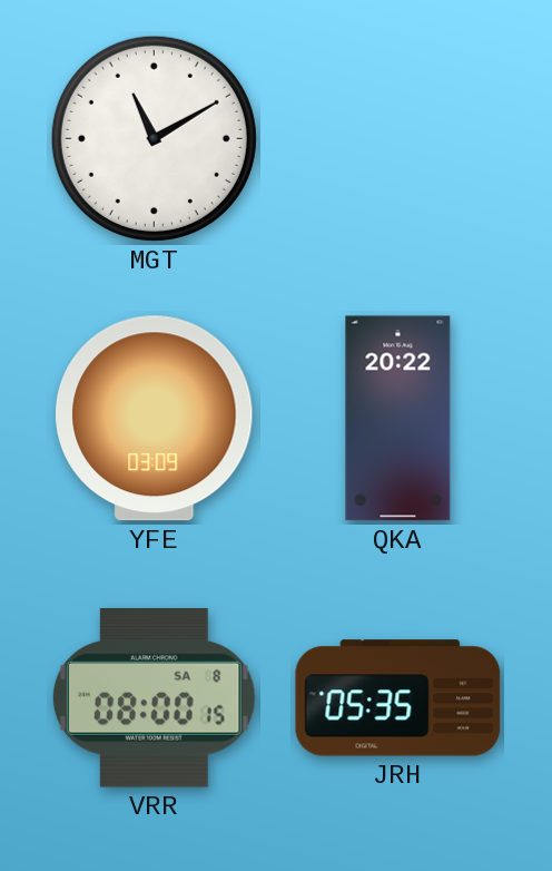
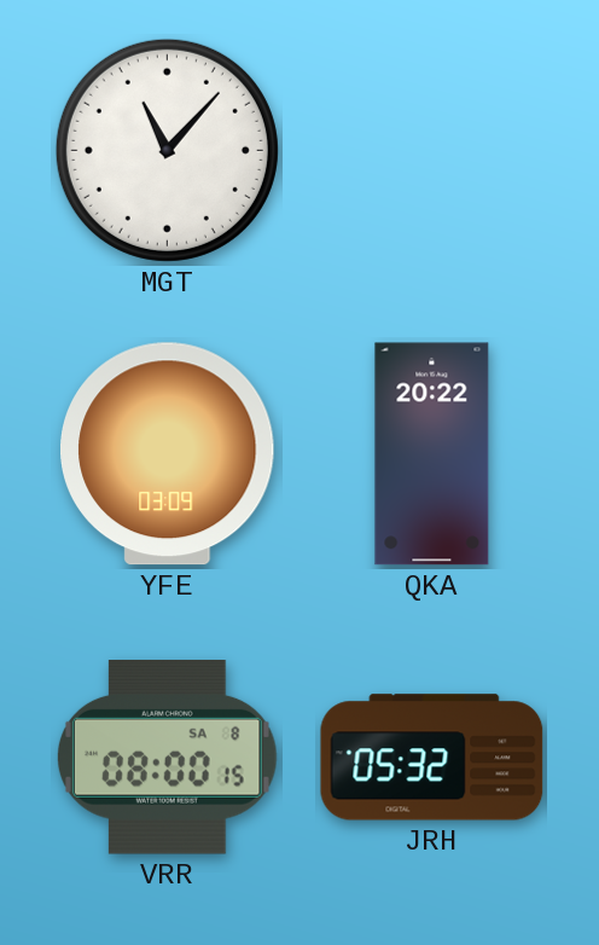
MGT: 11:10 -> 11:07 (167, 150)
JRH: 05:35 -> 05:32 (432, 758)
